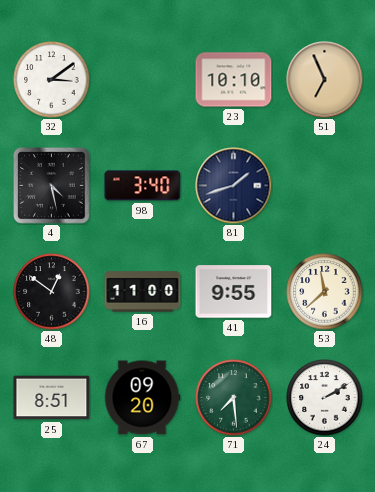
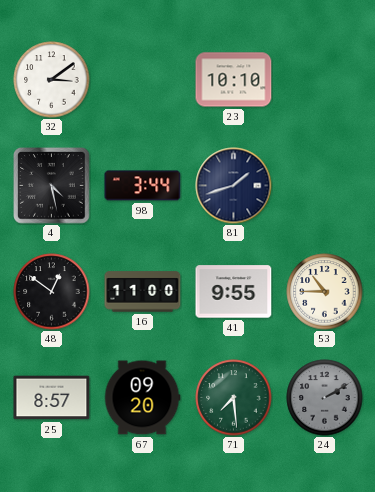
51: 6:56 -> none (325, 80)
98: 3:40 -> 3:44 (143, 186)
53: 11:38 -> 10:45 (325, 292)
25: 8:51 -> 8:57 (52, 398)
24 dial: white -> grey (325, 398)
